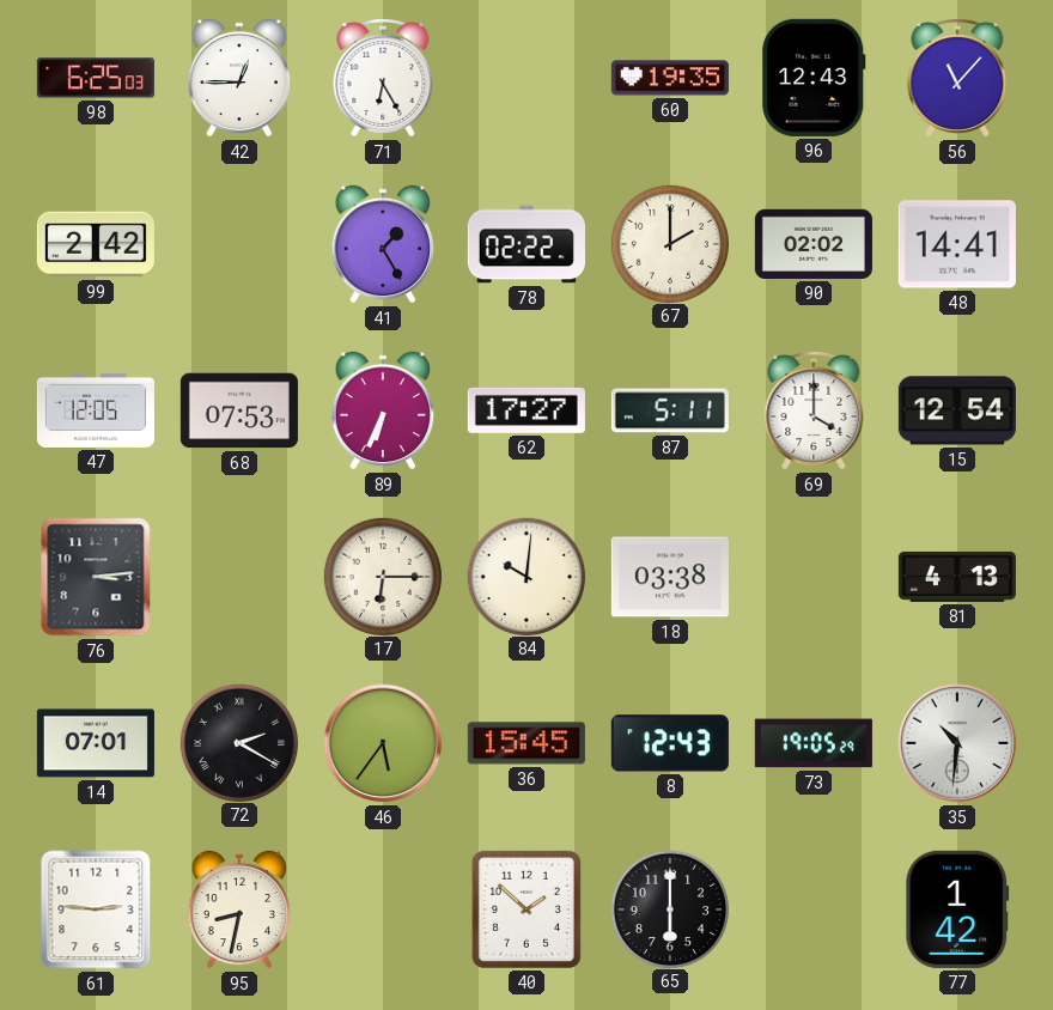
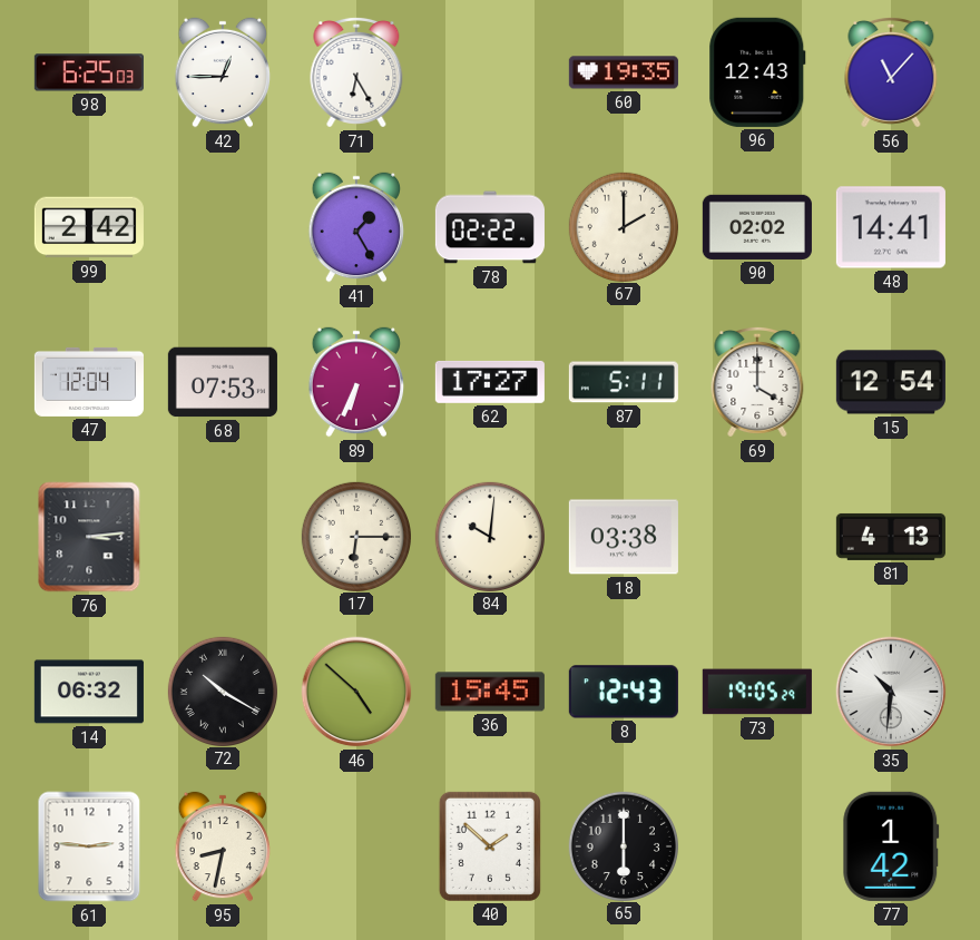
47: 12:05 -> 12:04 (89, 382)
14: 07:01 -> 06:32 (89, 692)
72: 2:20 -> 10:20 (222, 691)
46: 5:36 -> 4:52 (356, 692)
